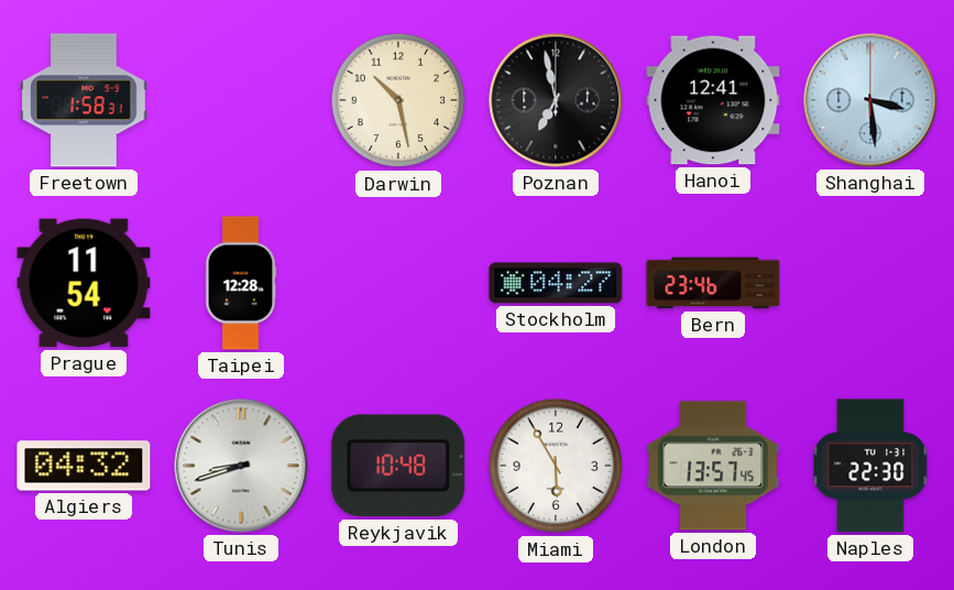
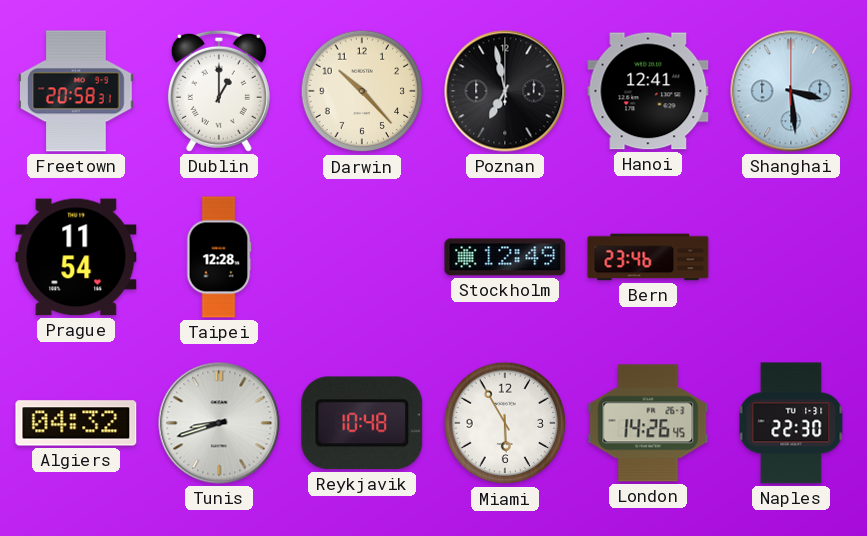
Freetown: 1:58 -> 20:58 (76, 91)
Dublin: none -> 1:00 (219, 91)
Darwin: 10:28 -> 10:23 (362, 91)
Stockholm: 04:27 -> 12:49 (505, 257)
London: 13:57 -> 14:26 (648, 423)
